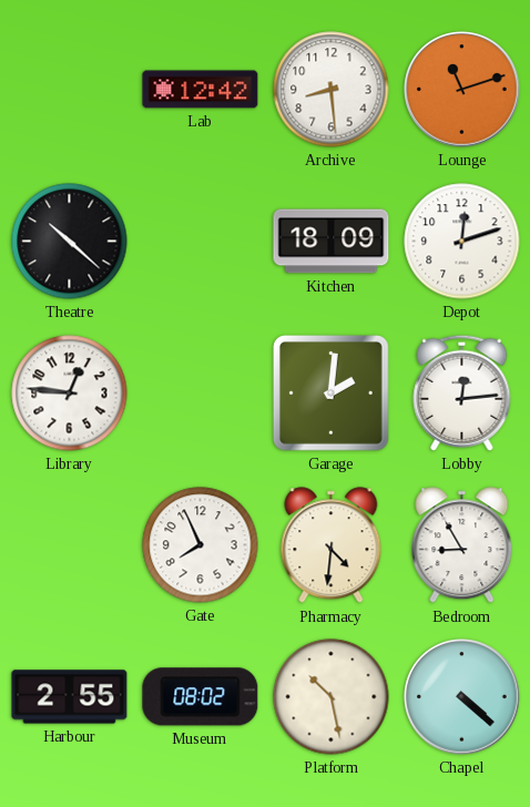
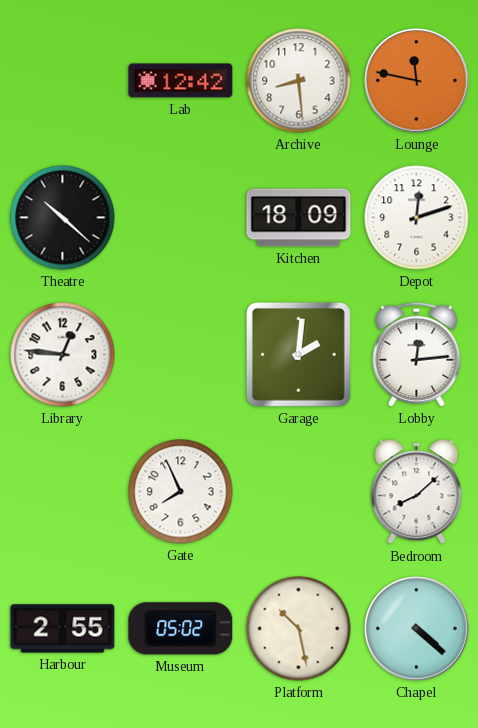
Lounge: 11:12 -> 11:47 (417, 81)
Pharmacy: 4:31 -> none (332, 545)
Bedroom: 8:55 -> 8:08 (417, 492)
Museum: 08:02 -> 05:02 (181, 629)
